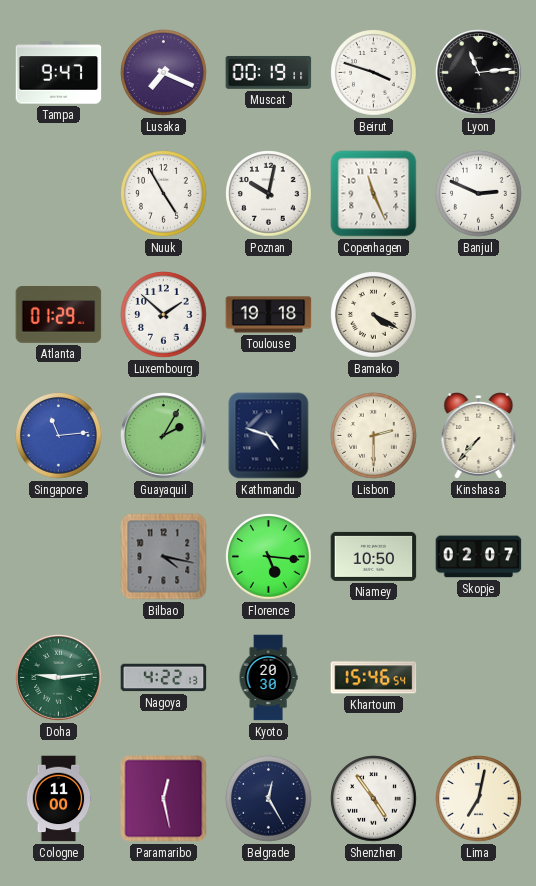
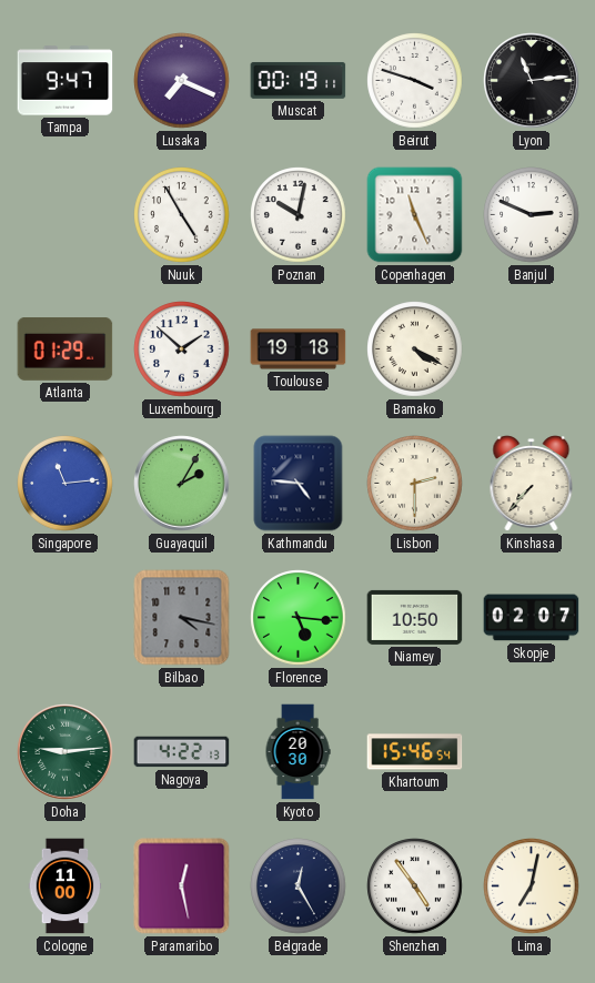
Kathmandu: 4:48 -> 4:46 (299, 484)
